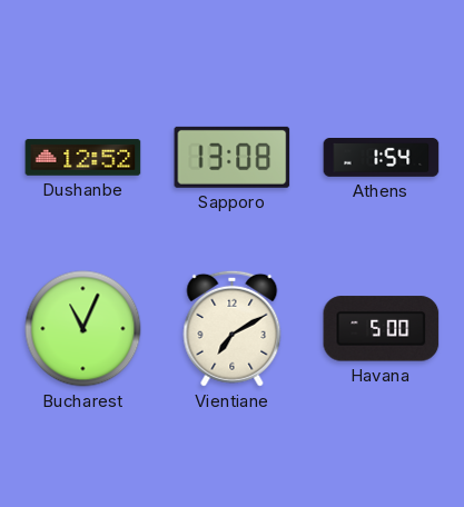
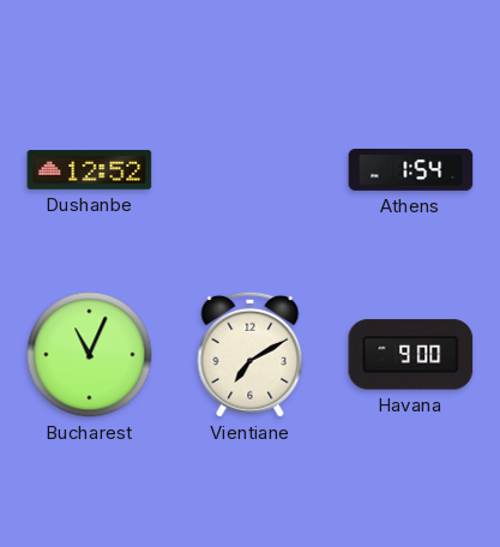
Sapporo: 13:08 -> none (233, 157)
Havana: 5:00 -> 9:00 (411, 355)
